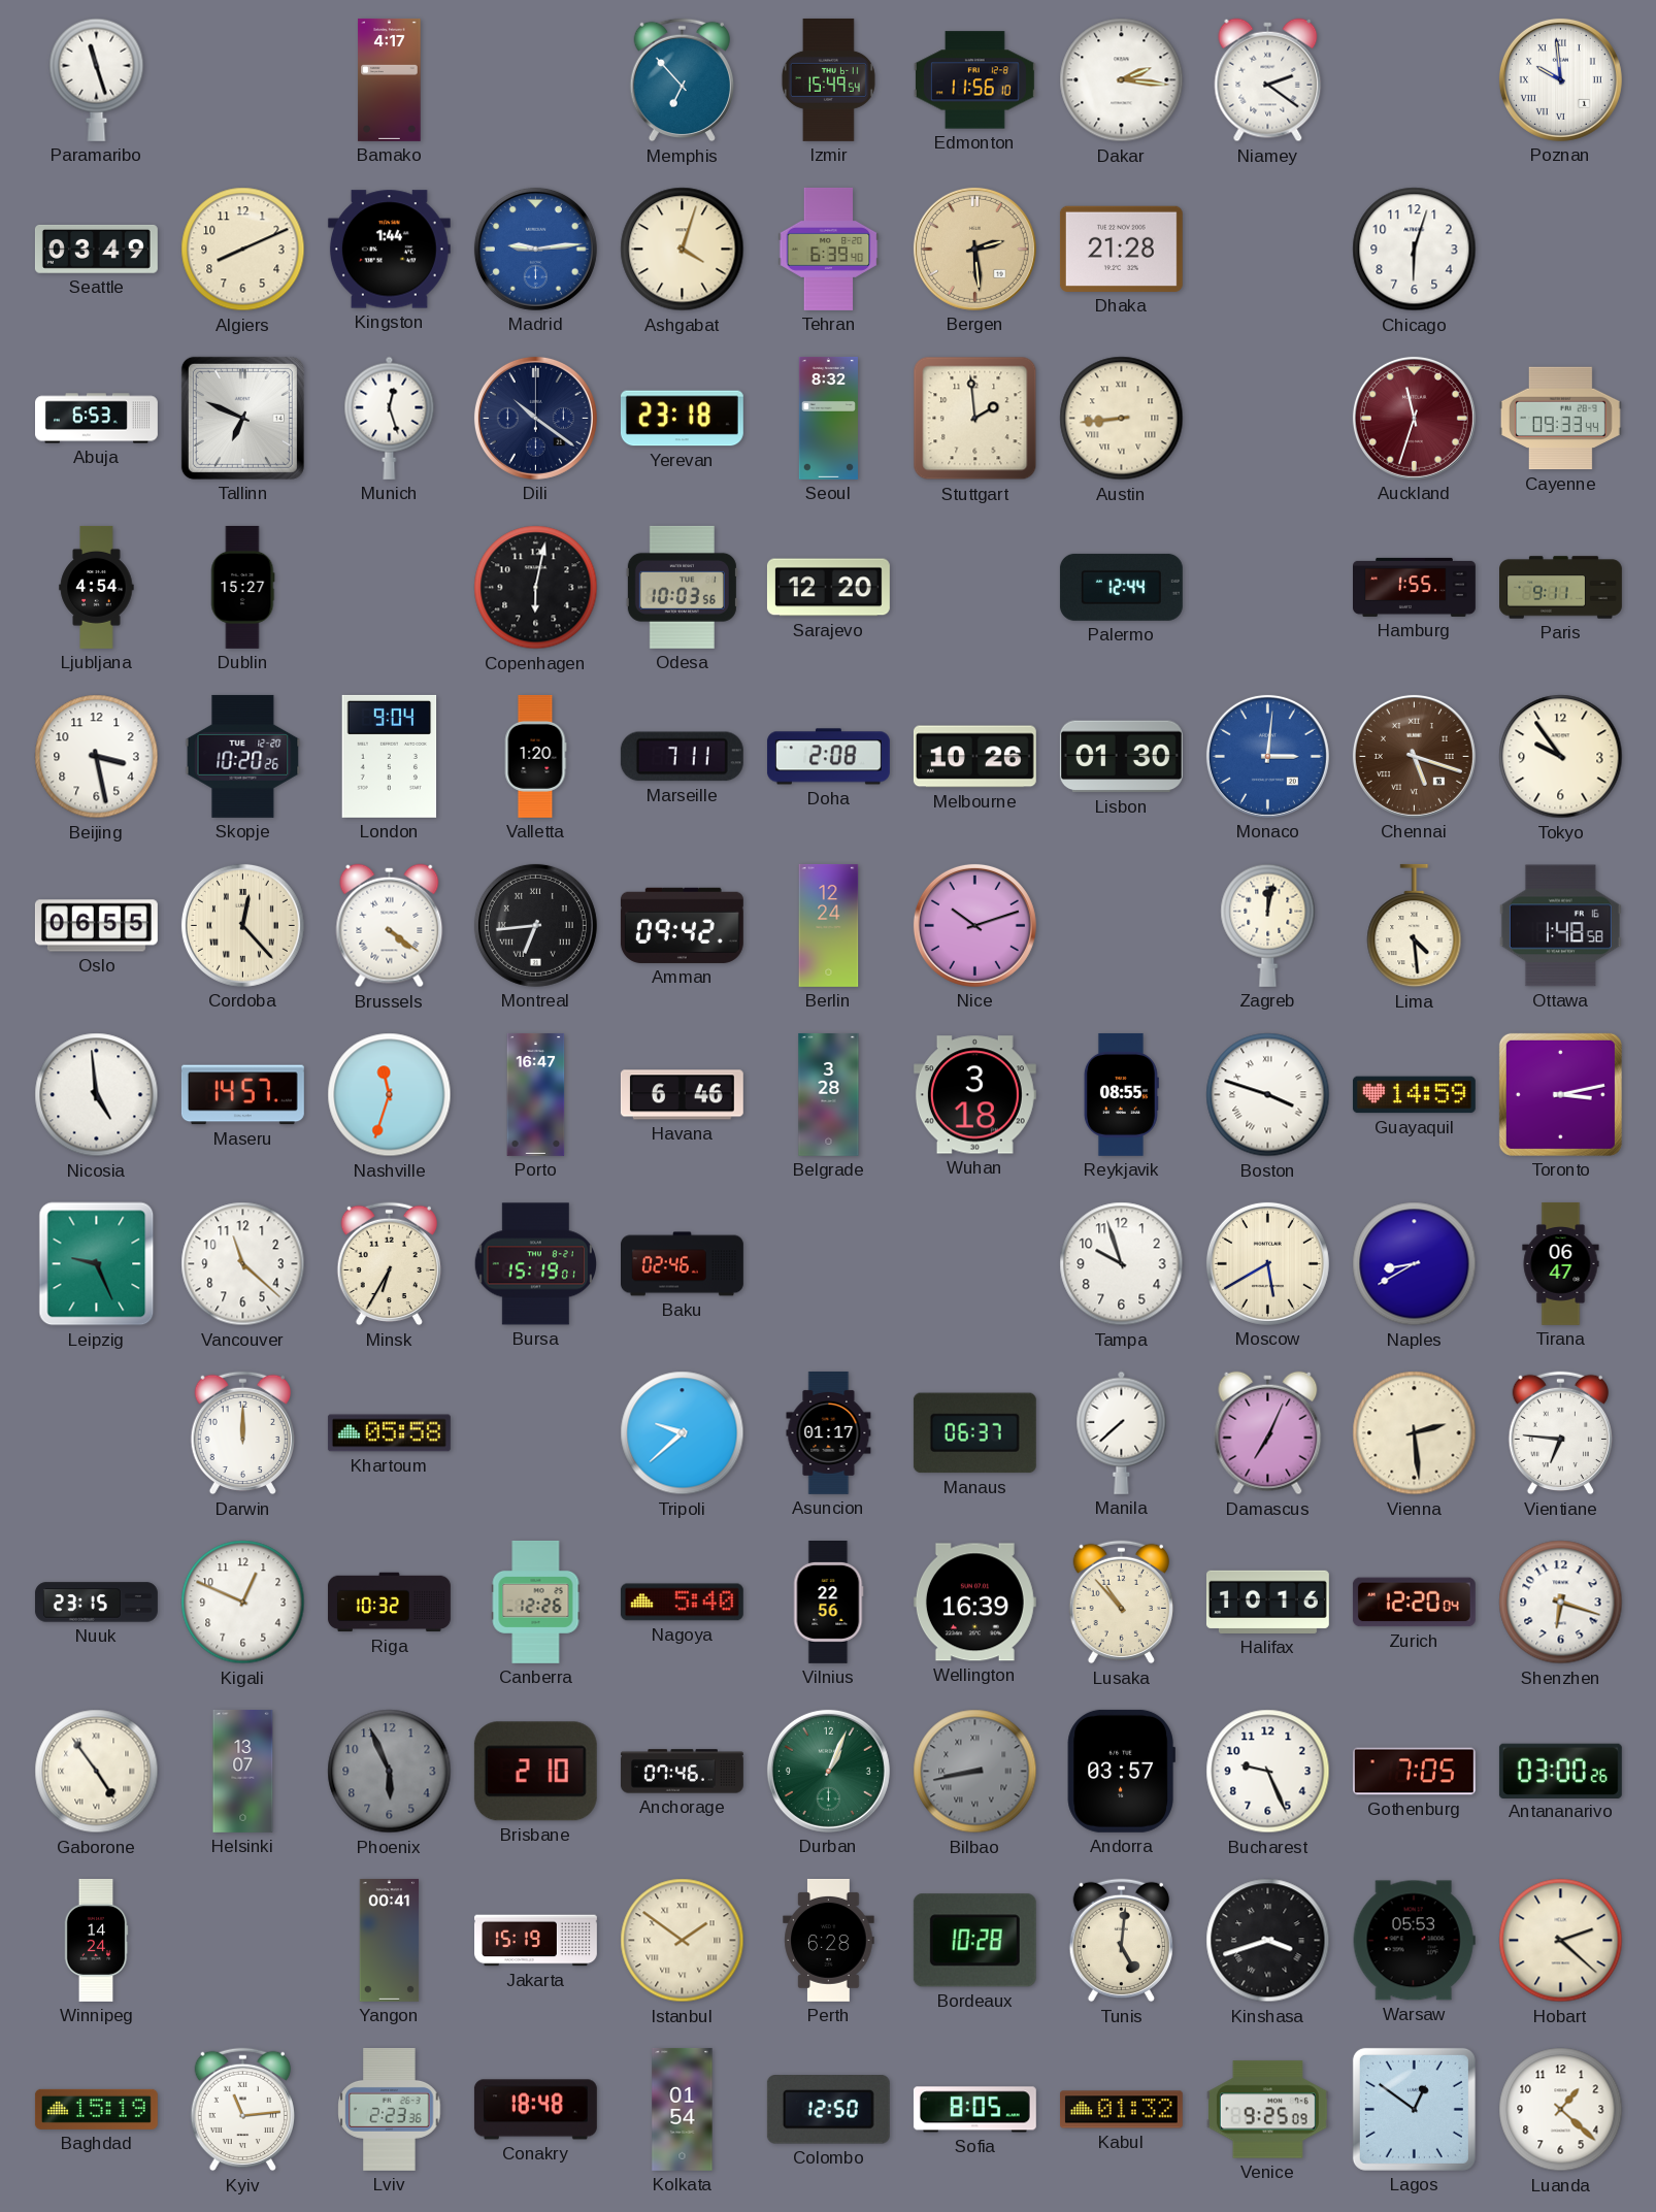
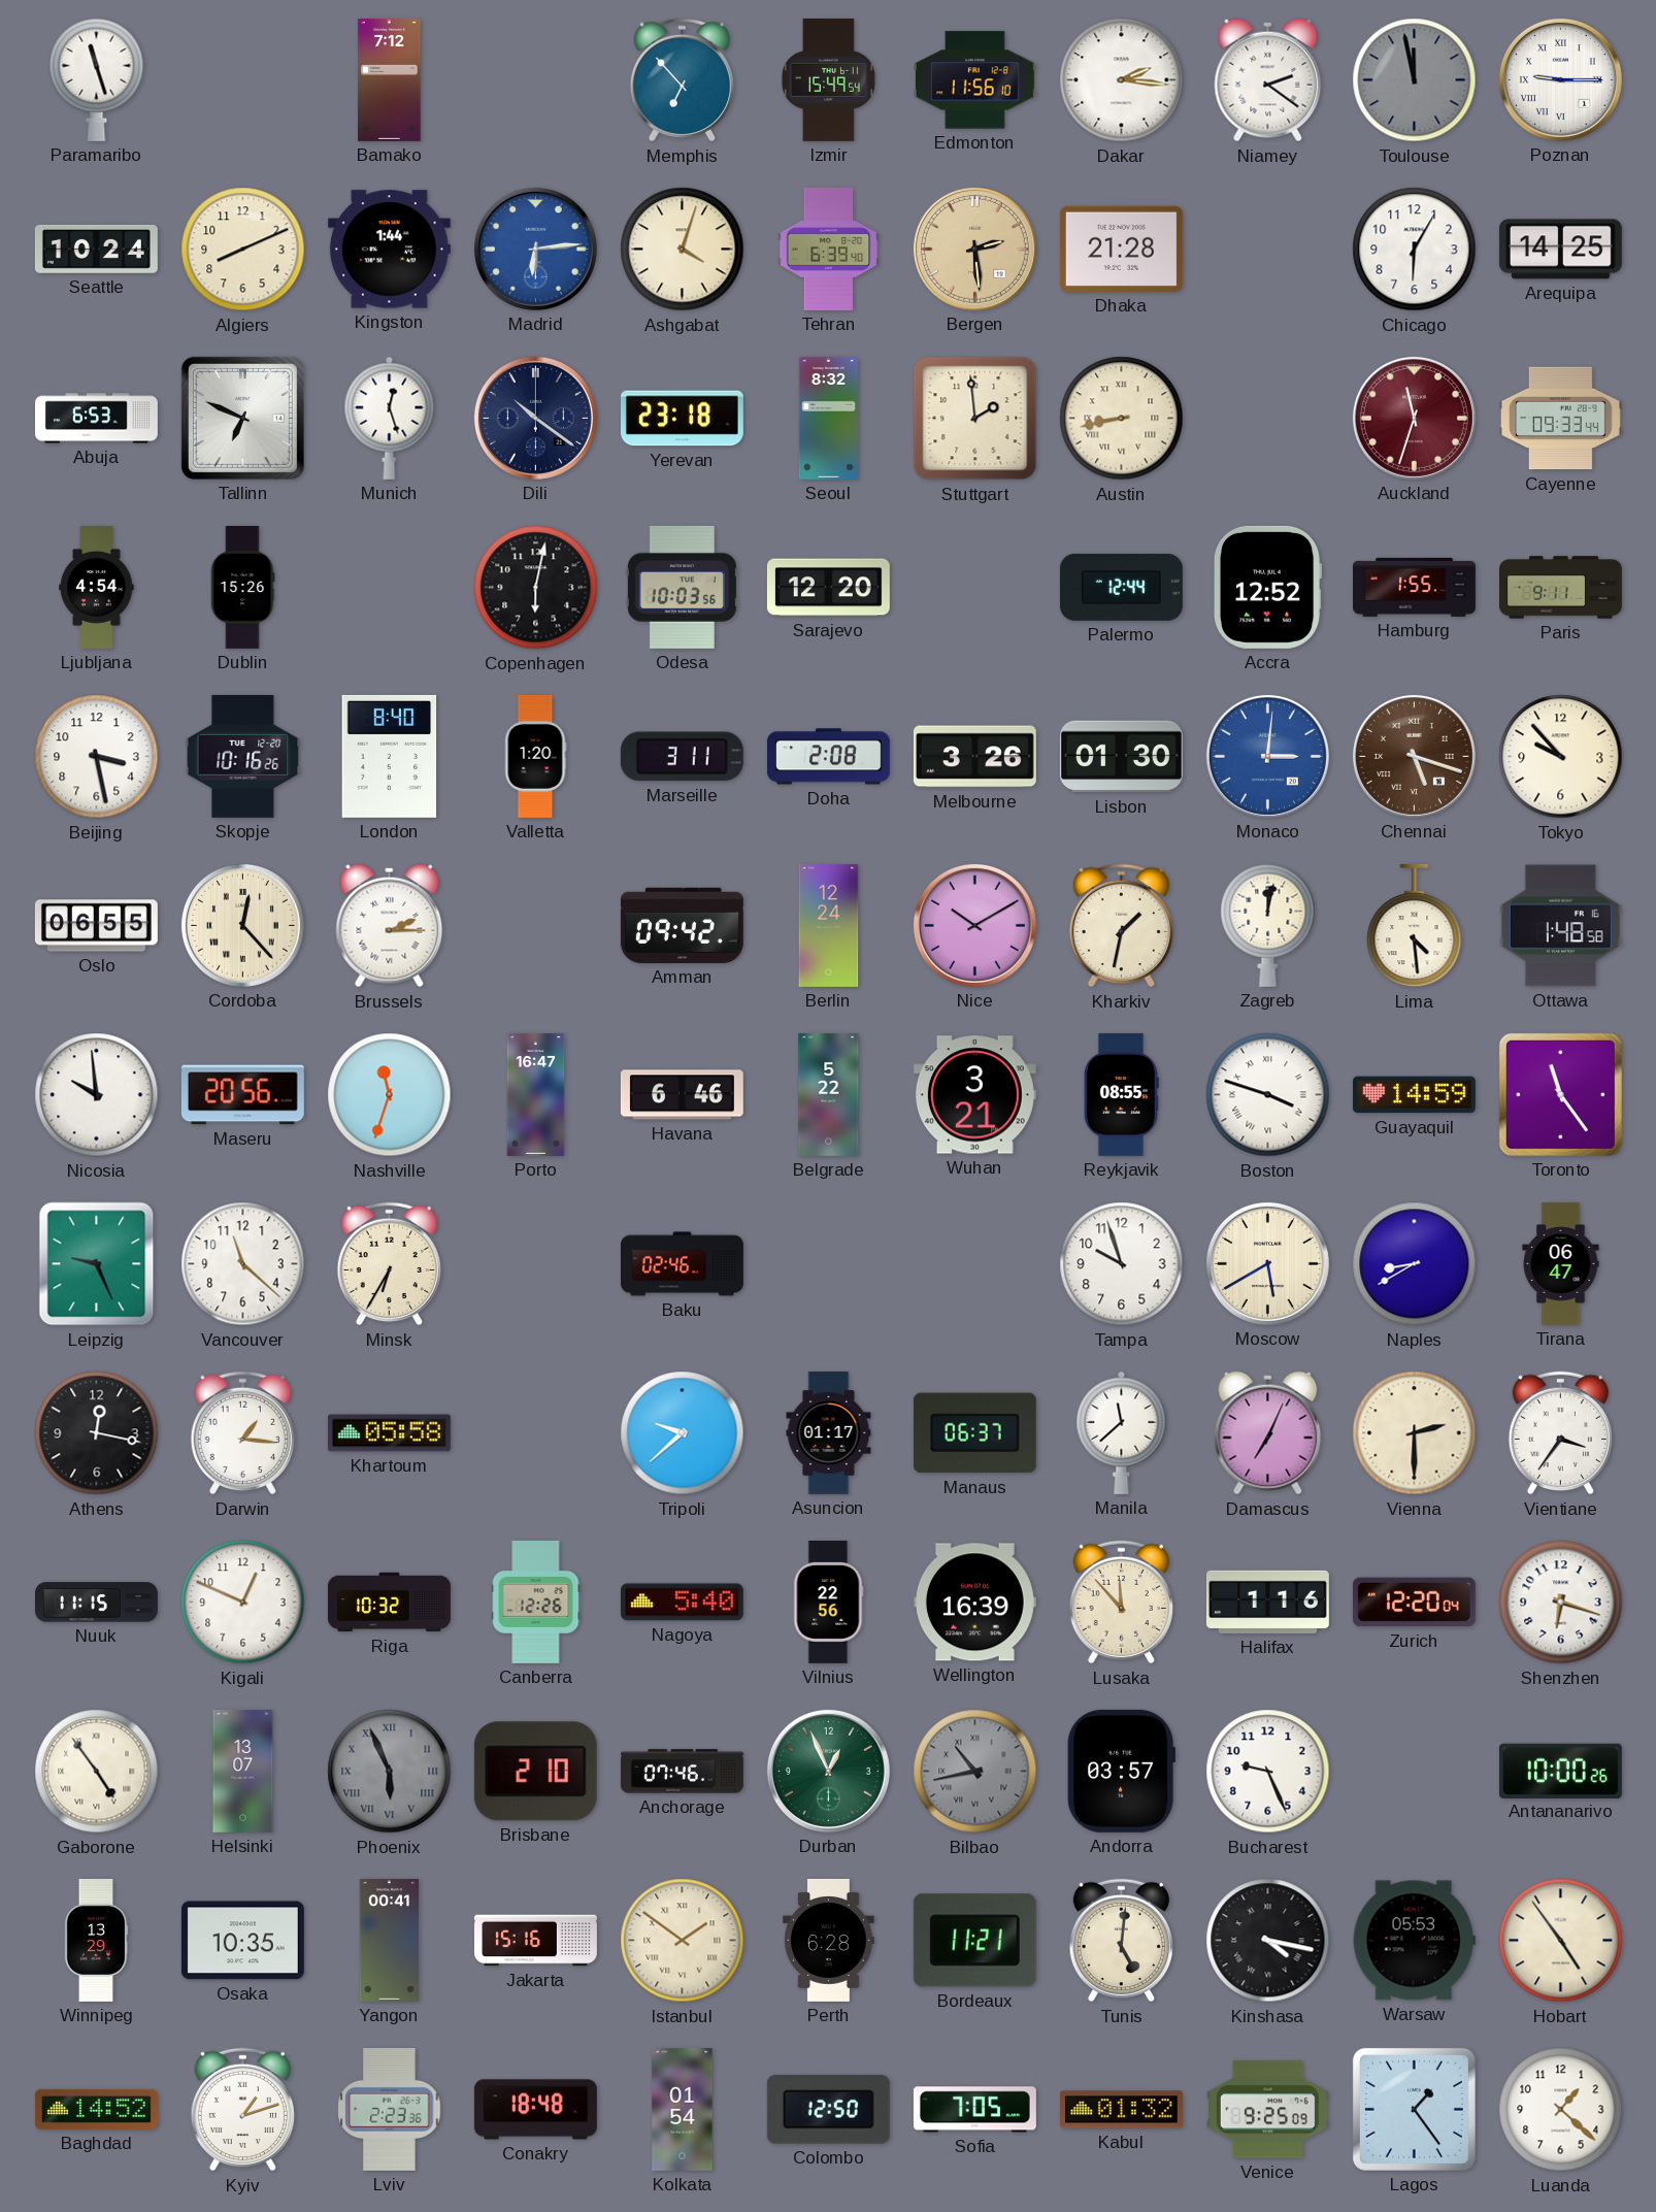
Bamako: 4:17 -> 7:12 (390, 79)
Toulouse: none -> 11:58 (1415, 80)
Poznan: 9:59 -> 9:15 (1560, 79)
Seattle: 03:49 -> 10:24 (96, 249)
Madrid: 9:14 -> 6:14 (535, 249)
Chicago: 6:03 -> 6:05 (1415, 250)
Arequipa: none -> 14:25 (1560, 250)
Austin: 8:44 -> 8:43 (1122, 419)
Dublin: 15:27 -> 15:26 (242, 587)
Accra: none -> 12:52 (1268, 587)
Skopje: 10:20 -> 10:16 (243, 756)
London: 9:04 -> 8:40 (390, 756)
Marseille: 7:11 -> 3:11 (682, 757)
Melbourne: 10:26 -> 3:26 (974, 757)
Tokyo: 9:54 -> 9:53 (1561, 757)
Brussels: 4:21 -> 2:15 (390, 926)
Montreal: 6:44 -> none (535, 925)
Nice: 10:12 -> 10:10 (974, 925)
Kharkiv: none -> 1:32 (1121, 926)
Nicosia: 4:59 -> 9:59 (97, 1095)
Maseru: 14:57 -> 20:56 (242, 1095)
Belgrade: 3:28 -> 5:22 (829, 1094)
Wuhan: 3:18 -> 3:21 (974, 1095)
Toronto: 3:13 -> 11:24 (1560, 1094)
Bursa: 15:19 -> none (536, 1264)
Athens: none -> 12:17 (97, 1433)
Darwin: 12:00 -> 1:16 (242, 1433)
Manila: 7:38 -> 11:38 (1122, 1432)
Vienna: 2:29 -> 2:30 (1415, 1433)
Vientiane: 6:46 -> 3:36 (1560, 1433)
Nuuk: 23:15 -> 11:15 (96, 1603)
Lusaka: 10:53 -> 11:53 (1121, 1603)
Halifax: 10:16 -> 1:16 (1267, 1602)
Phoenix numerals: Arabic -> Roman (390, 1772)
Durban: 1:04 -> 12:56 (828, 1771)
Bilbao: 8:43 -> 10:43 (975, 1772)
Gothenburg: 7:05 -> none (1414, 1772)
Antananarivo: 03:00 -> 10:00 (1560, 1771)
Winnipeg: 14:24 -> 13:29 (96, 1940)
Osaka: none -> 10:35 (242, 1941)
Jakarta: 15:19 -> 15:16 (536, 1941)
Bordeaux: 10:28 -> 11:21 (974, 1941)
Kinshasa: 3:42 -> 4:17 (1268, 1941)
Hobart: 2:22 -> 4:54 (1561, 1941)
Baghdad: 15:19 -> 14:52 (96, 2109)
Kyiv: 11:14 -> 1:12 (242, 2110)
Sofia: 8:05 -> 7:05 (974, 2110)
Lagos: 12:51 -> 1:24 (1414, 2109)
